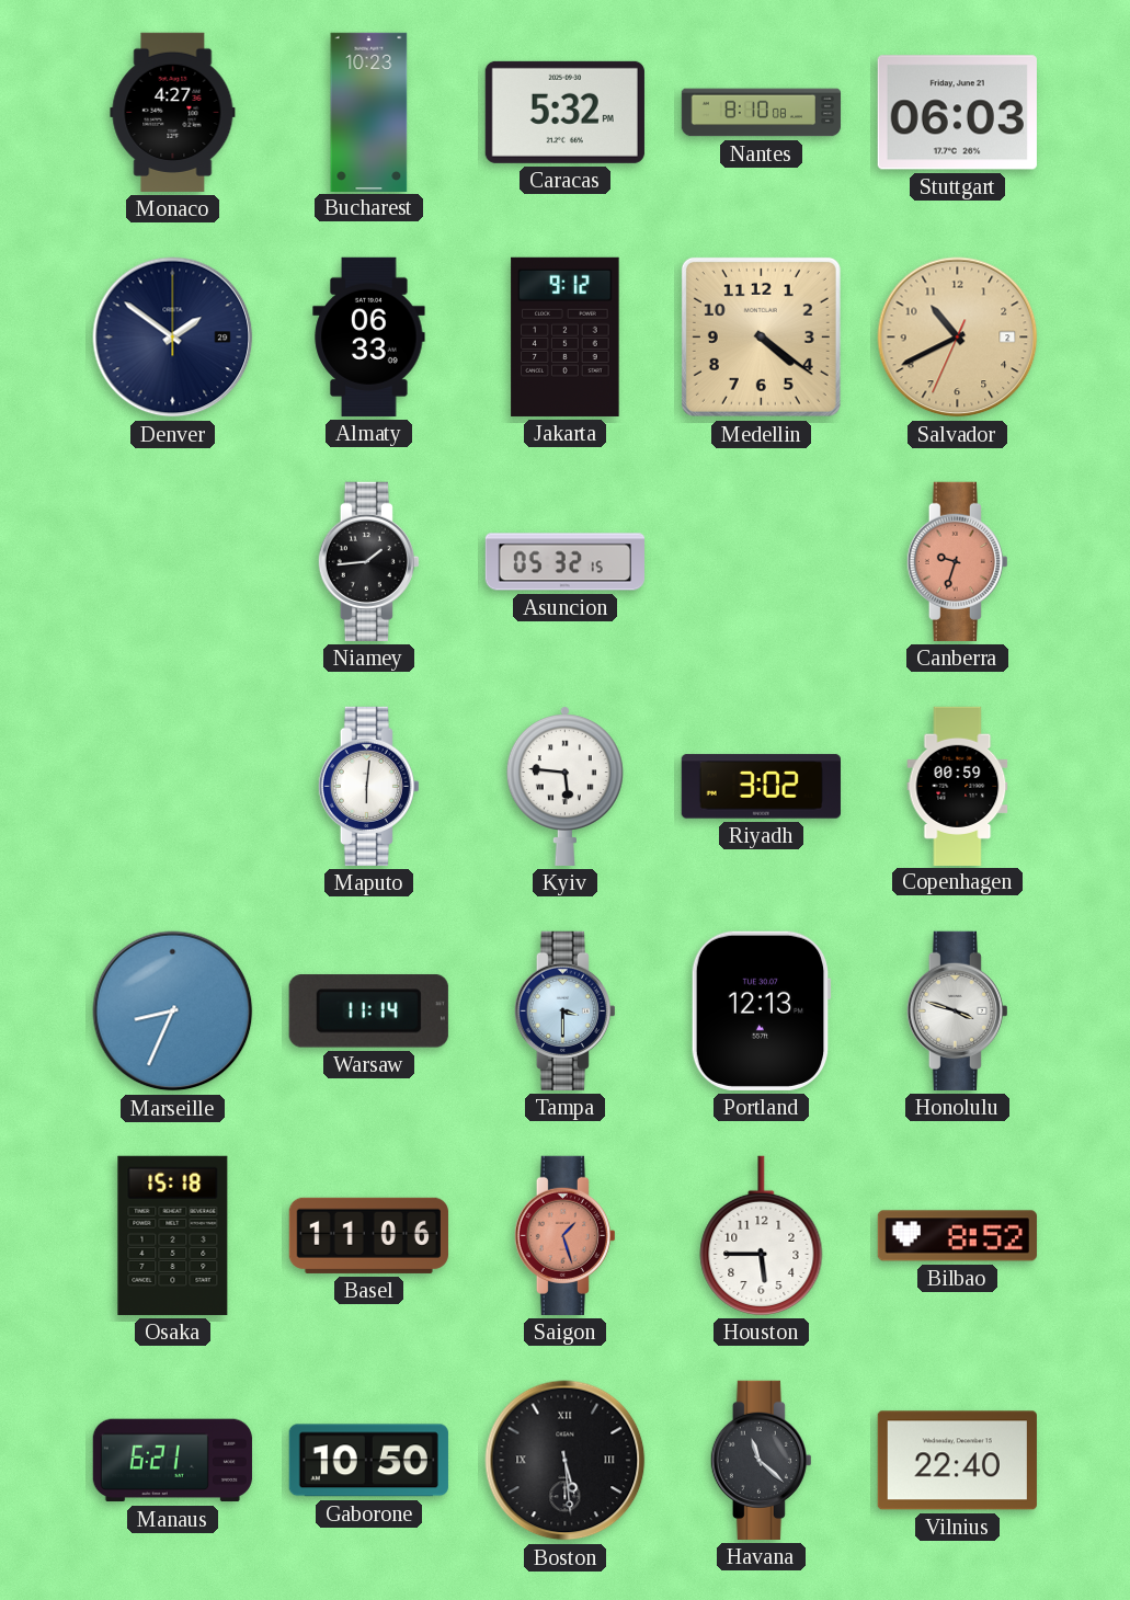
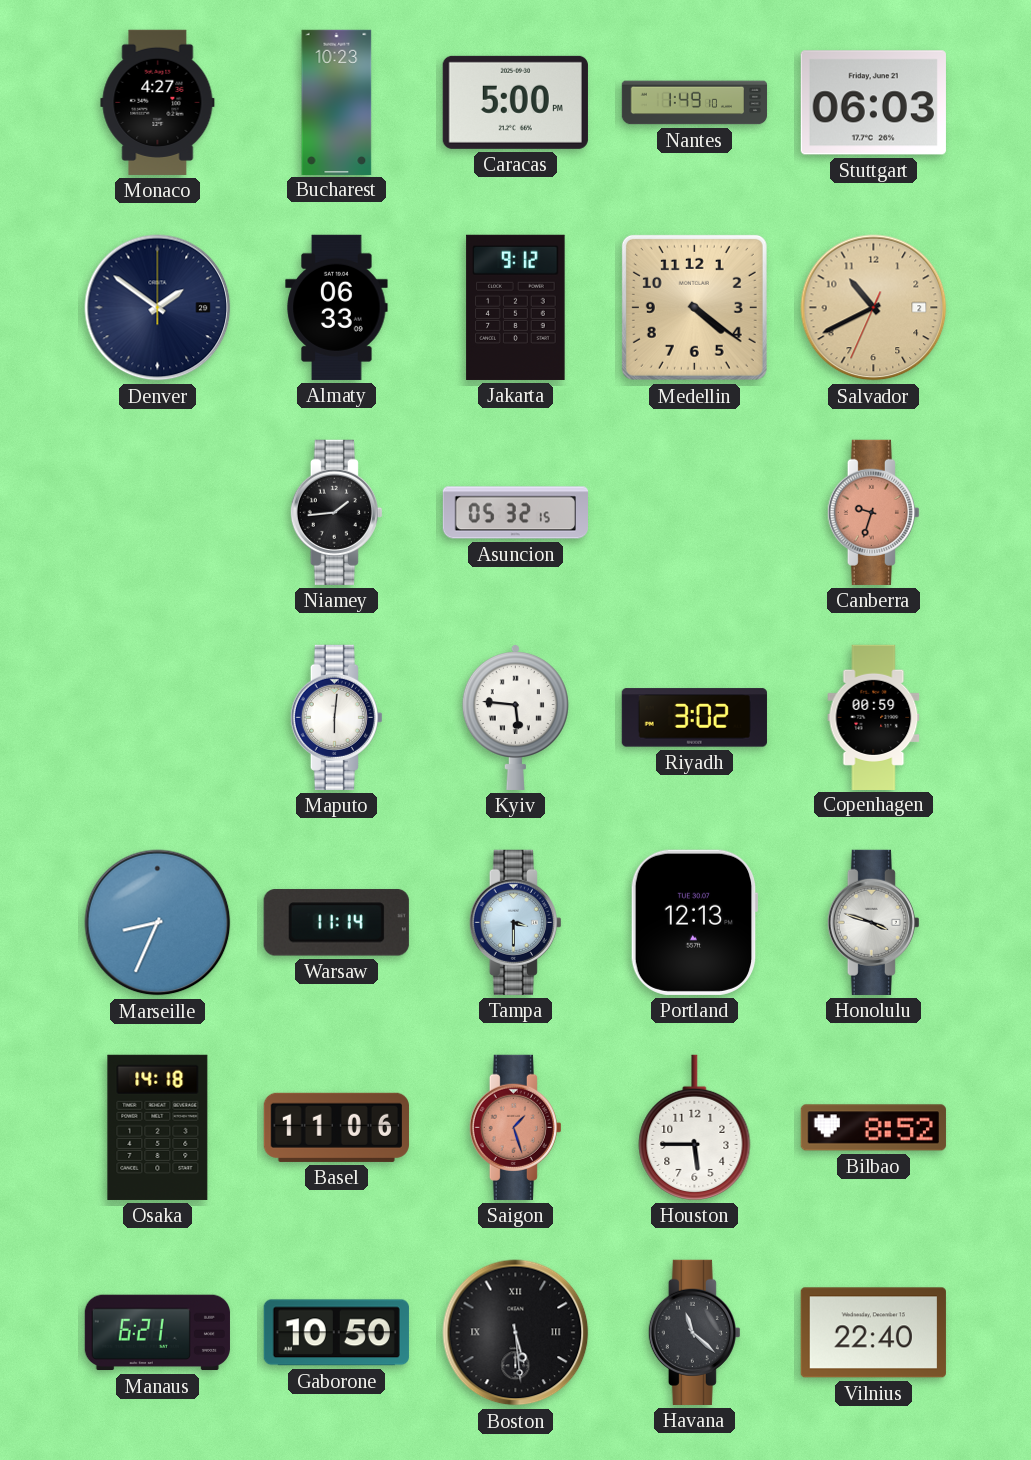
Caracas: 5:32 -> 5:00 (515, 102)
Nantes: 8:10 -> 1:49 (695, 103)
Osaka: 15:18 -> 14:18 (158, 1127)
